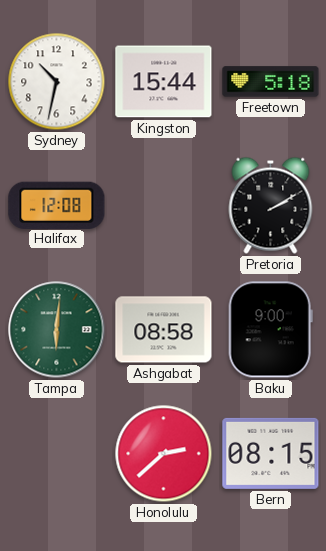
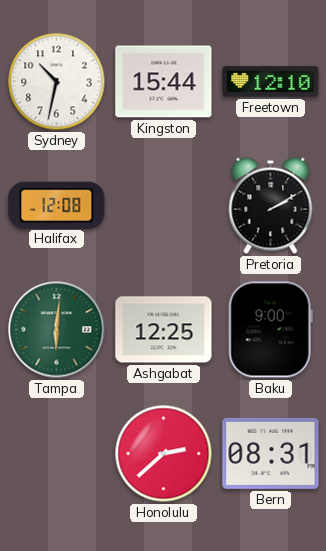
Freetown: 5:18 -> 12:10 (271, 82)
Ashgabat: 08:58 -> 12:25 (164, 330)
Bern: 08:15 -> 08:31 (271, 453)
